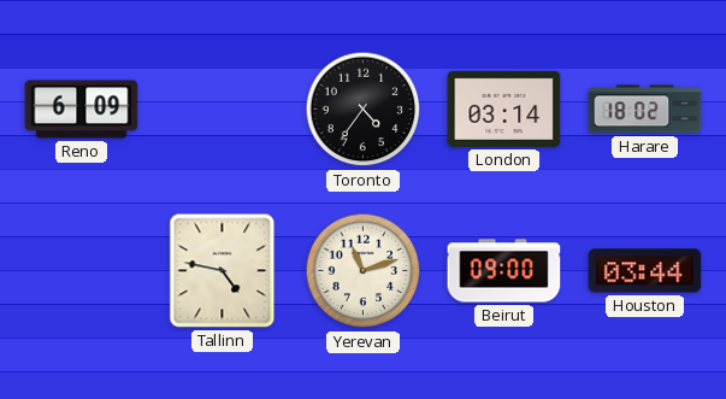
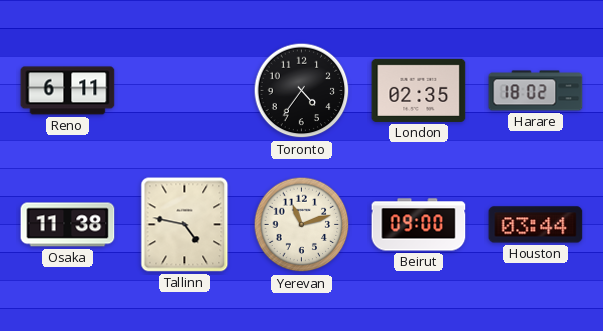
Reno: 6:09 -> 6:11 (68, 91)
London: 03:14 -> 02:35 (419, 90)
Osaka: none -> 11:38 (68, 225)
